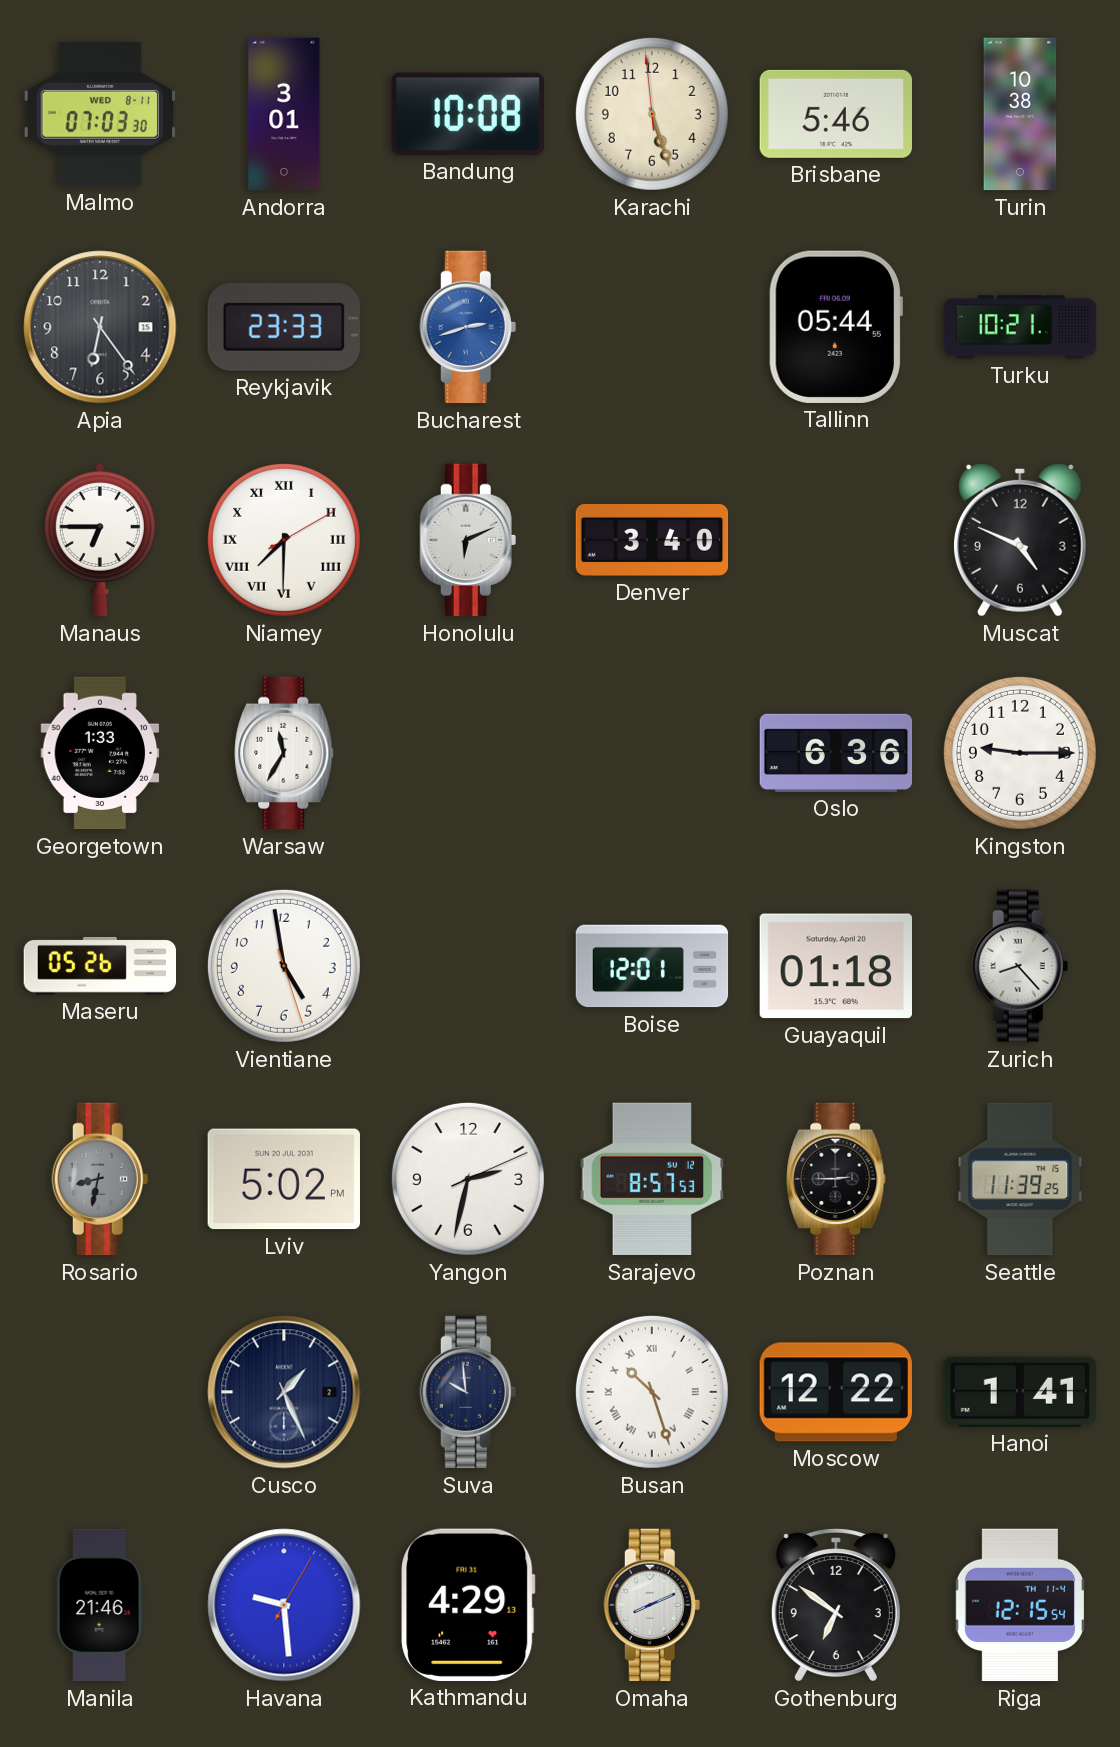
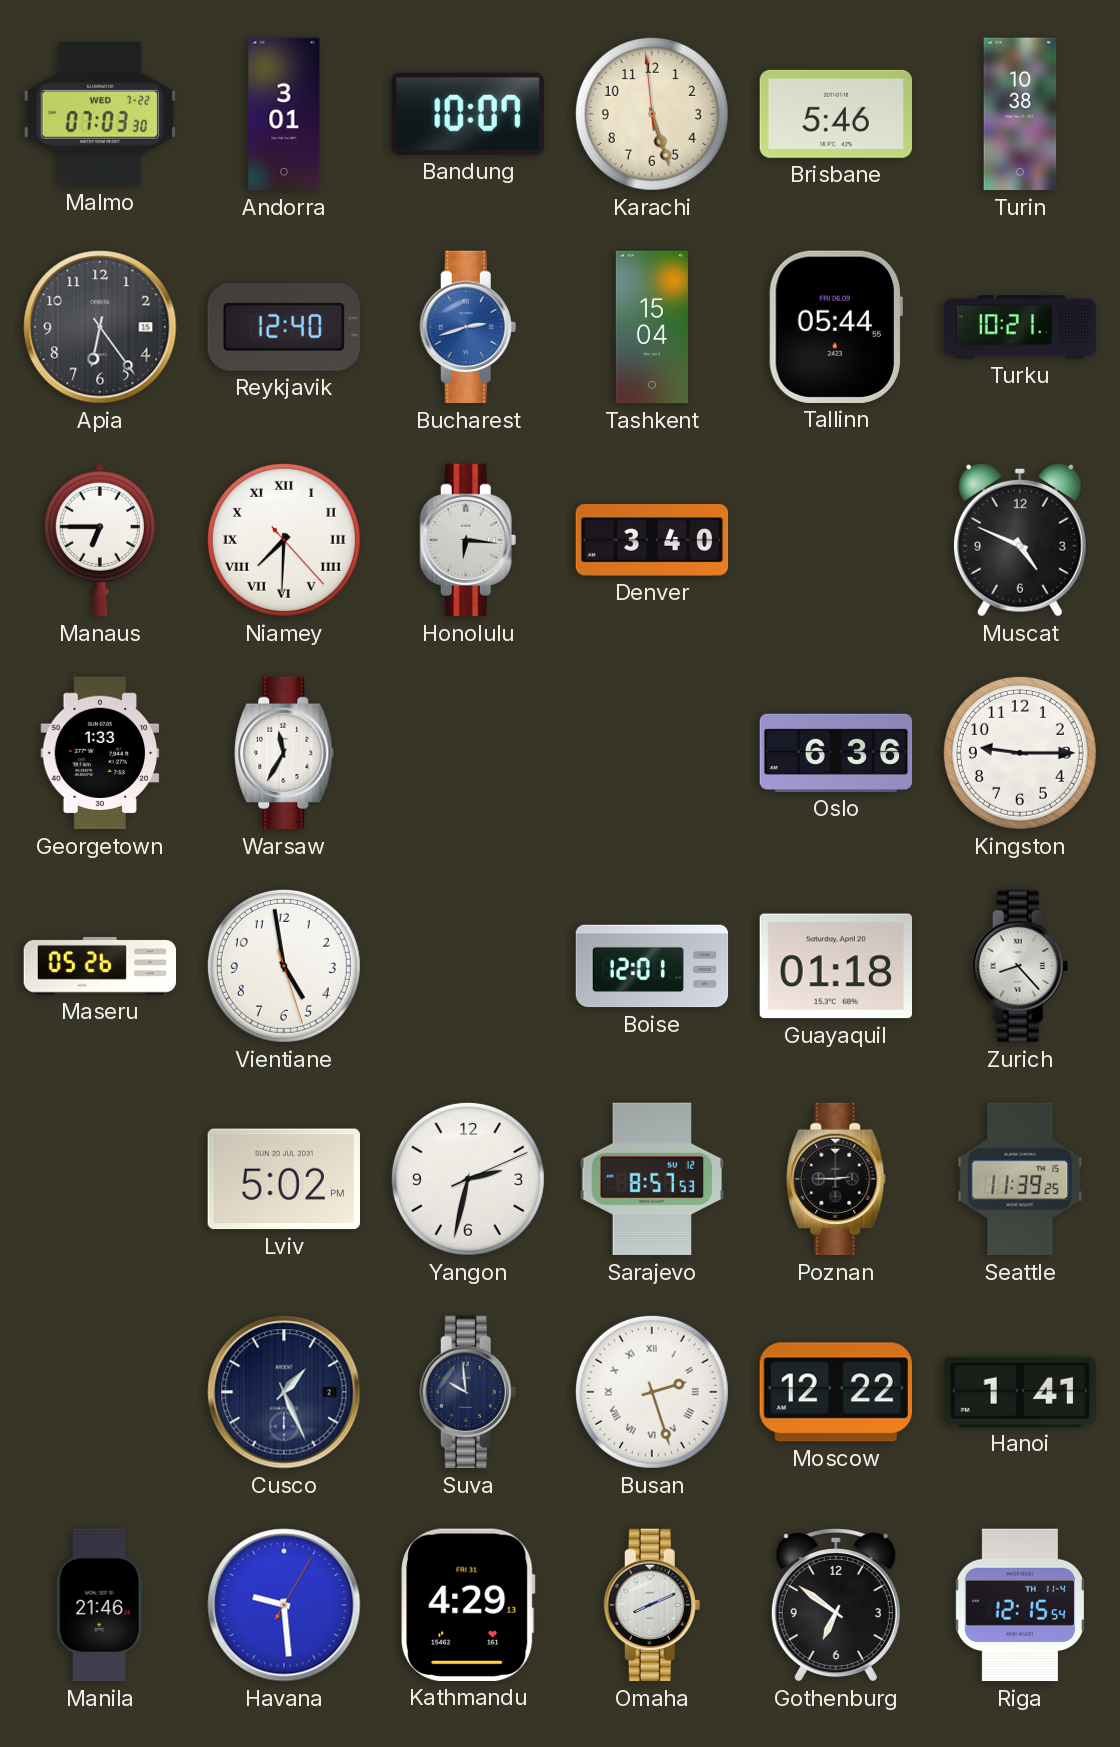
Malmo date: WED 8-11 -> WED 7-22 (99, 115)
Bandung: 10:08 -> 10:07 (468, 114)
Reykjavik: 23:33 -> 12:40 (284, 327)
Tashkent: none -> 15:04 (652, 327)
Niamey: 7:30:10 -> 7:30:23 (284, 540)
Honolulu: 6:11 -> 6:16 (468, 540)
Rosario: 8:32 -> none (100, 1179)
Busan: 10:27 -> 2:27 (652, 1392)
